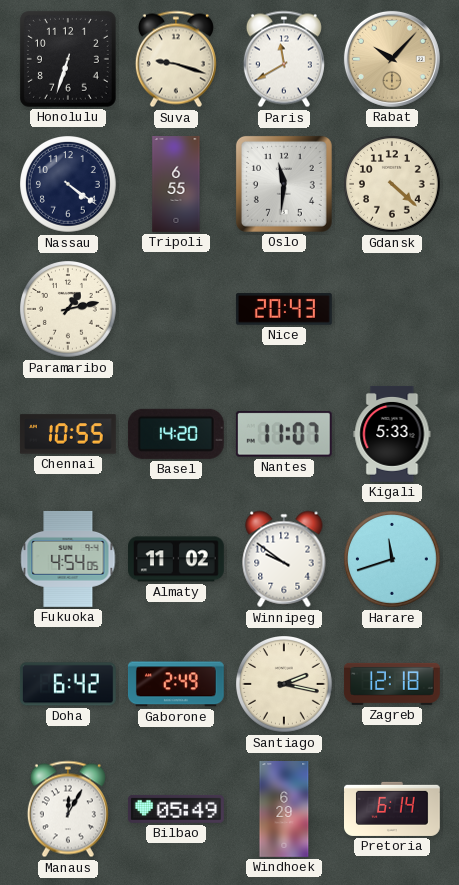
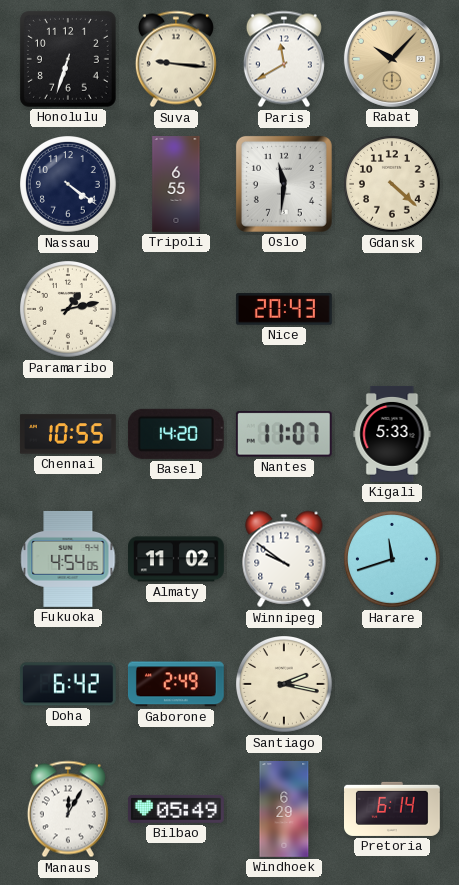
Suva: 9:18 -> 9:16 (176, 59)
Zagreb: 12:18 -> none (392, 684)
